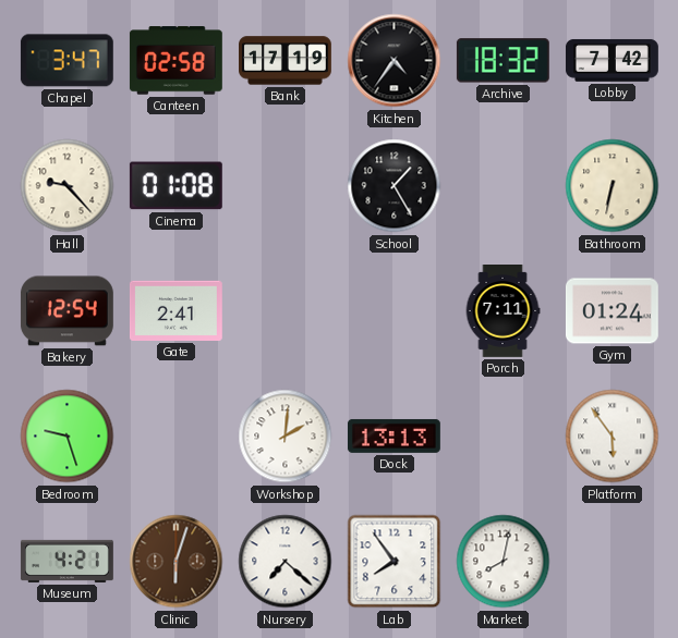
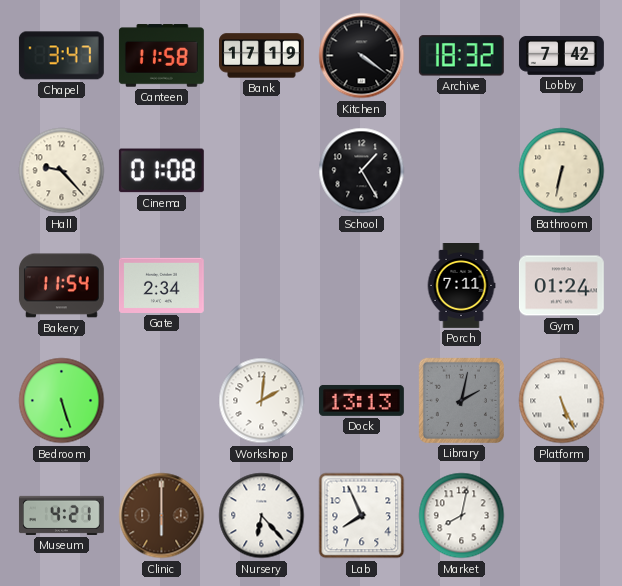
Canteen: 02:58 -> 11:58 (161, 56)
Kitchen: 4:36 -> 4:21 (362, 56)
Bakery: 12:54 -> 11:54 (61, 286)
Gate: 2:41 -> 2:34 (161, 285)
Bedroom: 9:27 -> 5:27 (62, 401)
Library: none -> 2:02 (461, 400)
Platform: 5:54 -> 5:26 (562, 401)
Clinic: 6:03 -> 6:00 (162, 516)
Nursery: 7:22 -> 6:23 (262, 516)
Lab: 7:54 -> 7:56 (362, 516)
